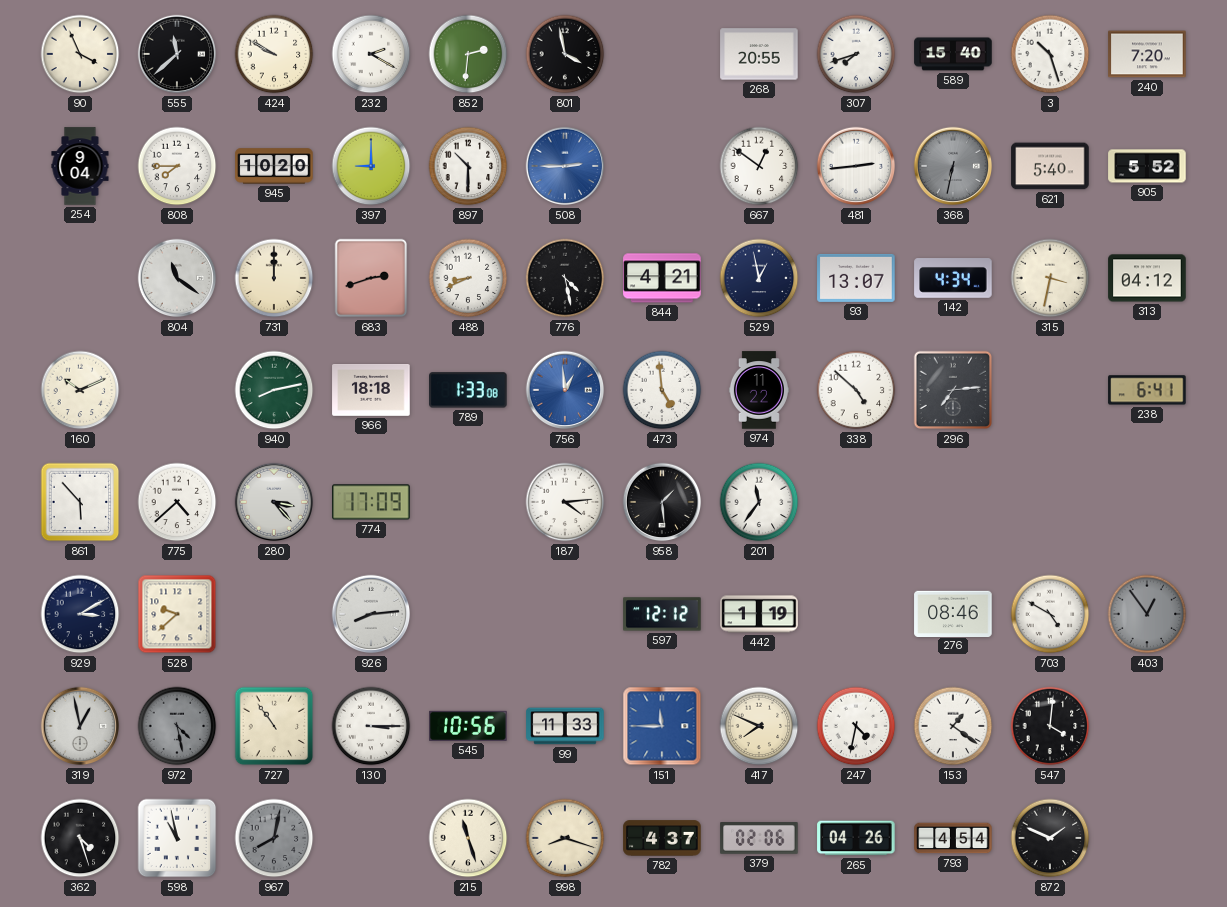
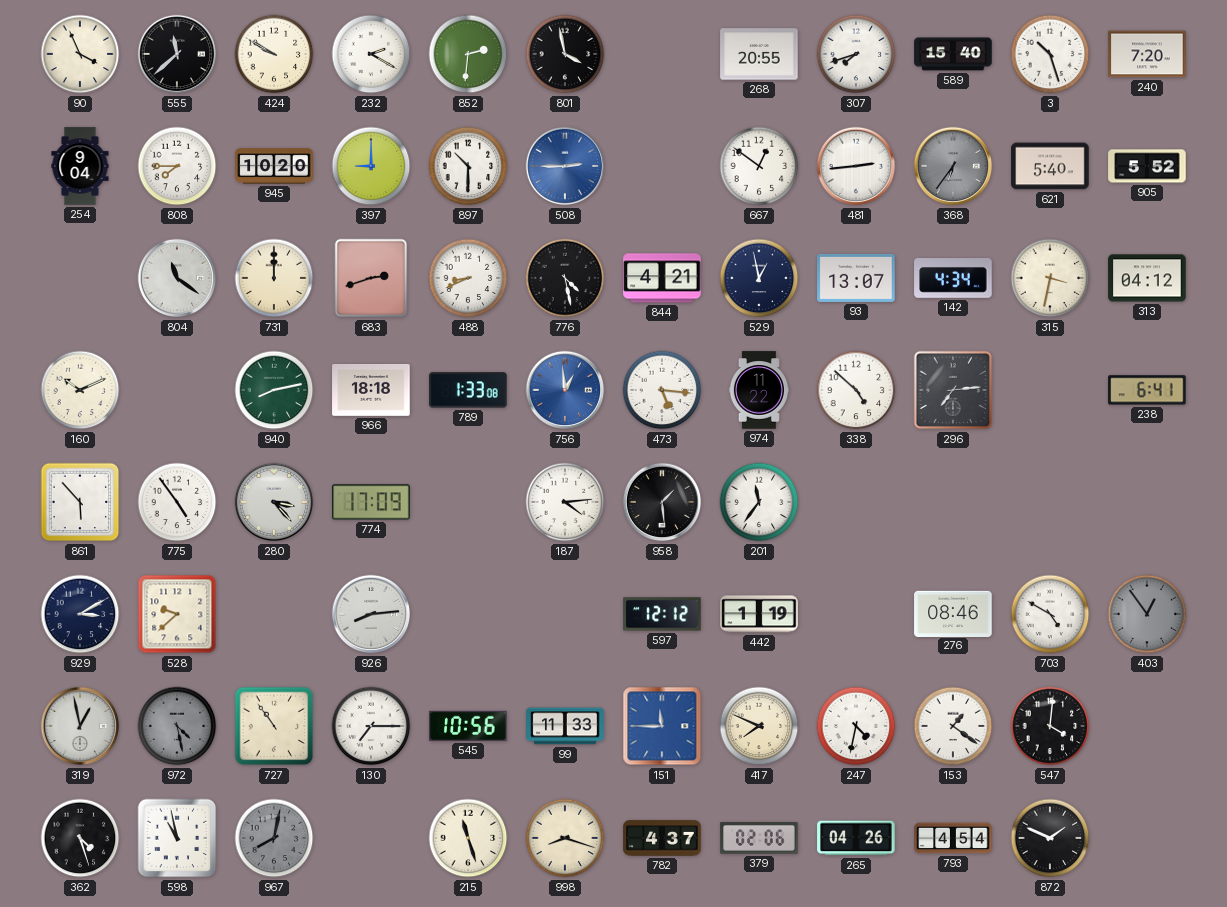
368: 6:32 -> 6:36 (953, 166)
473: 4:59 -> 5:16 (662, 390)
775: 4:38 -> 4:54 (177, 502)
130: 3:15 -> 7:15 (371, 726)
